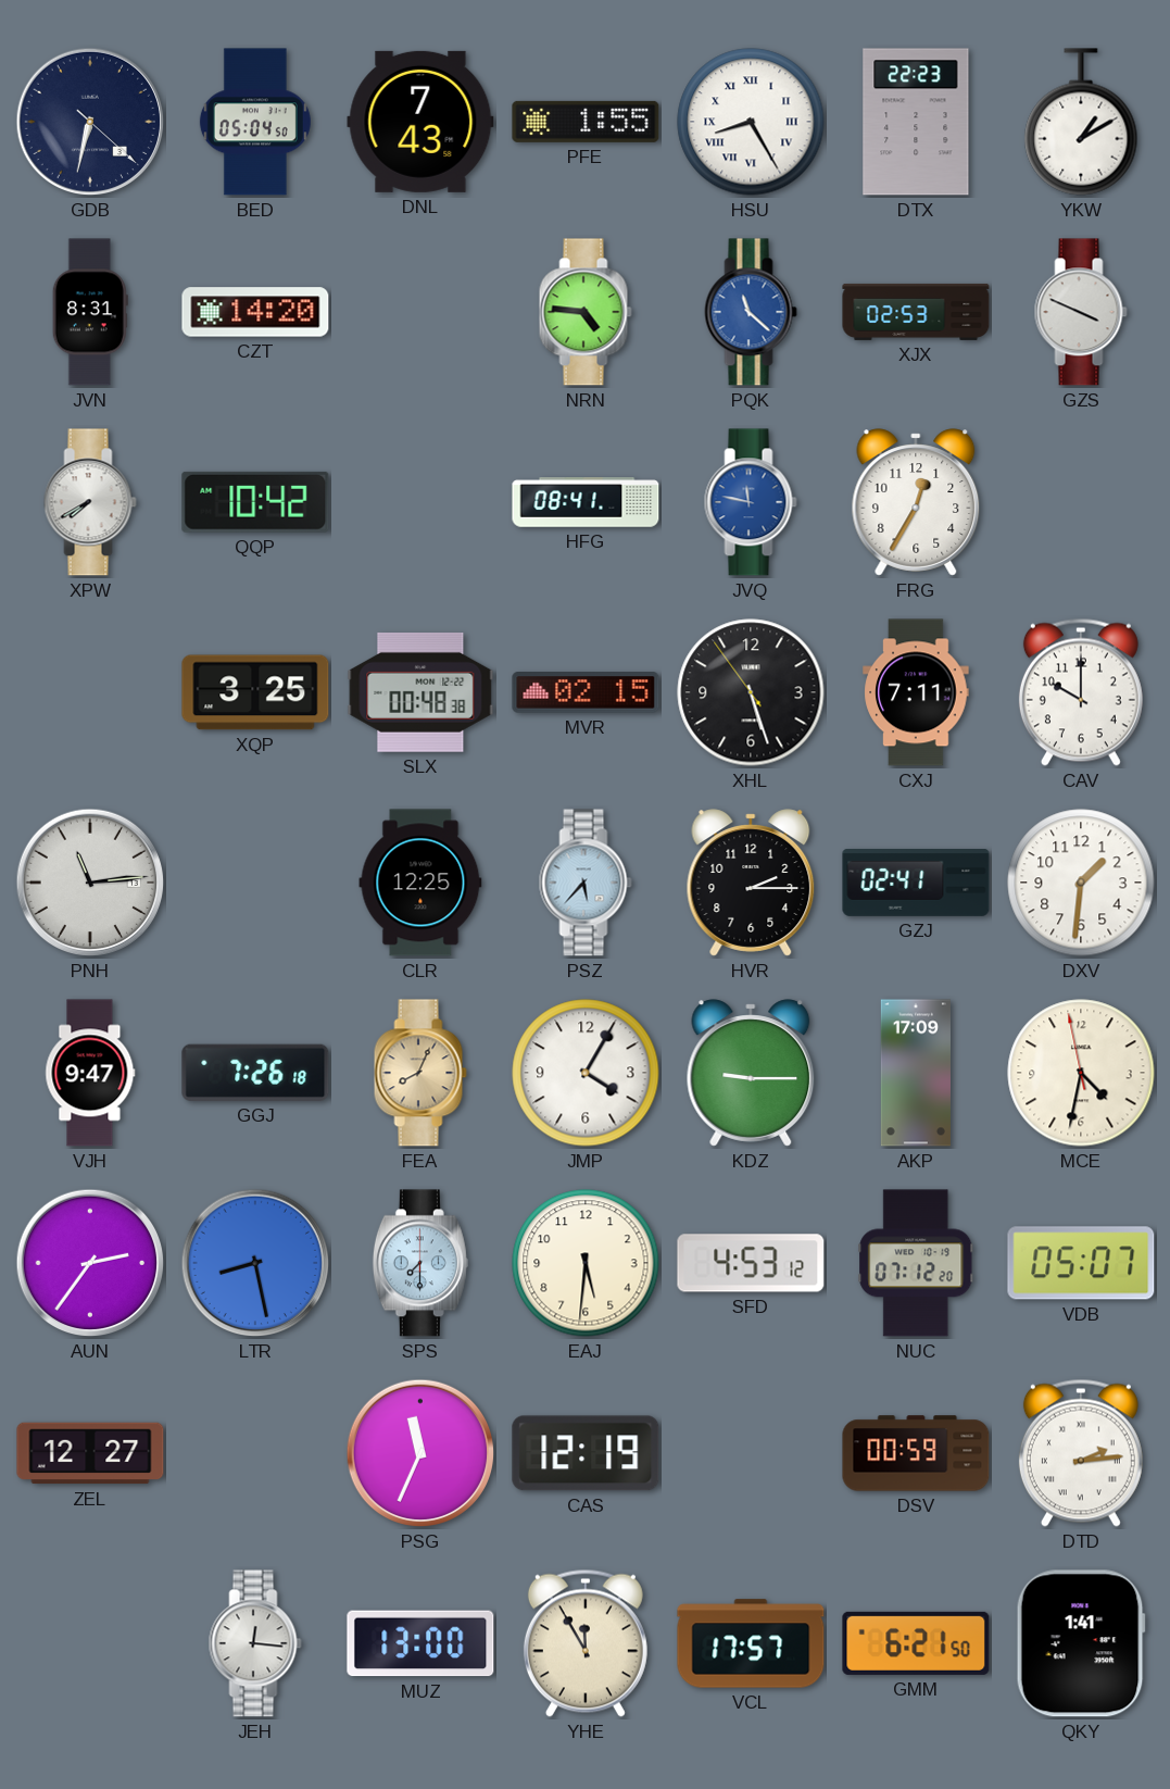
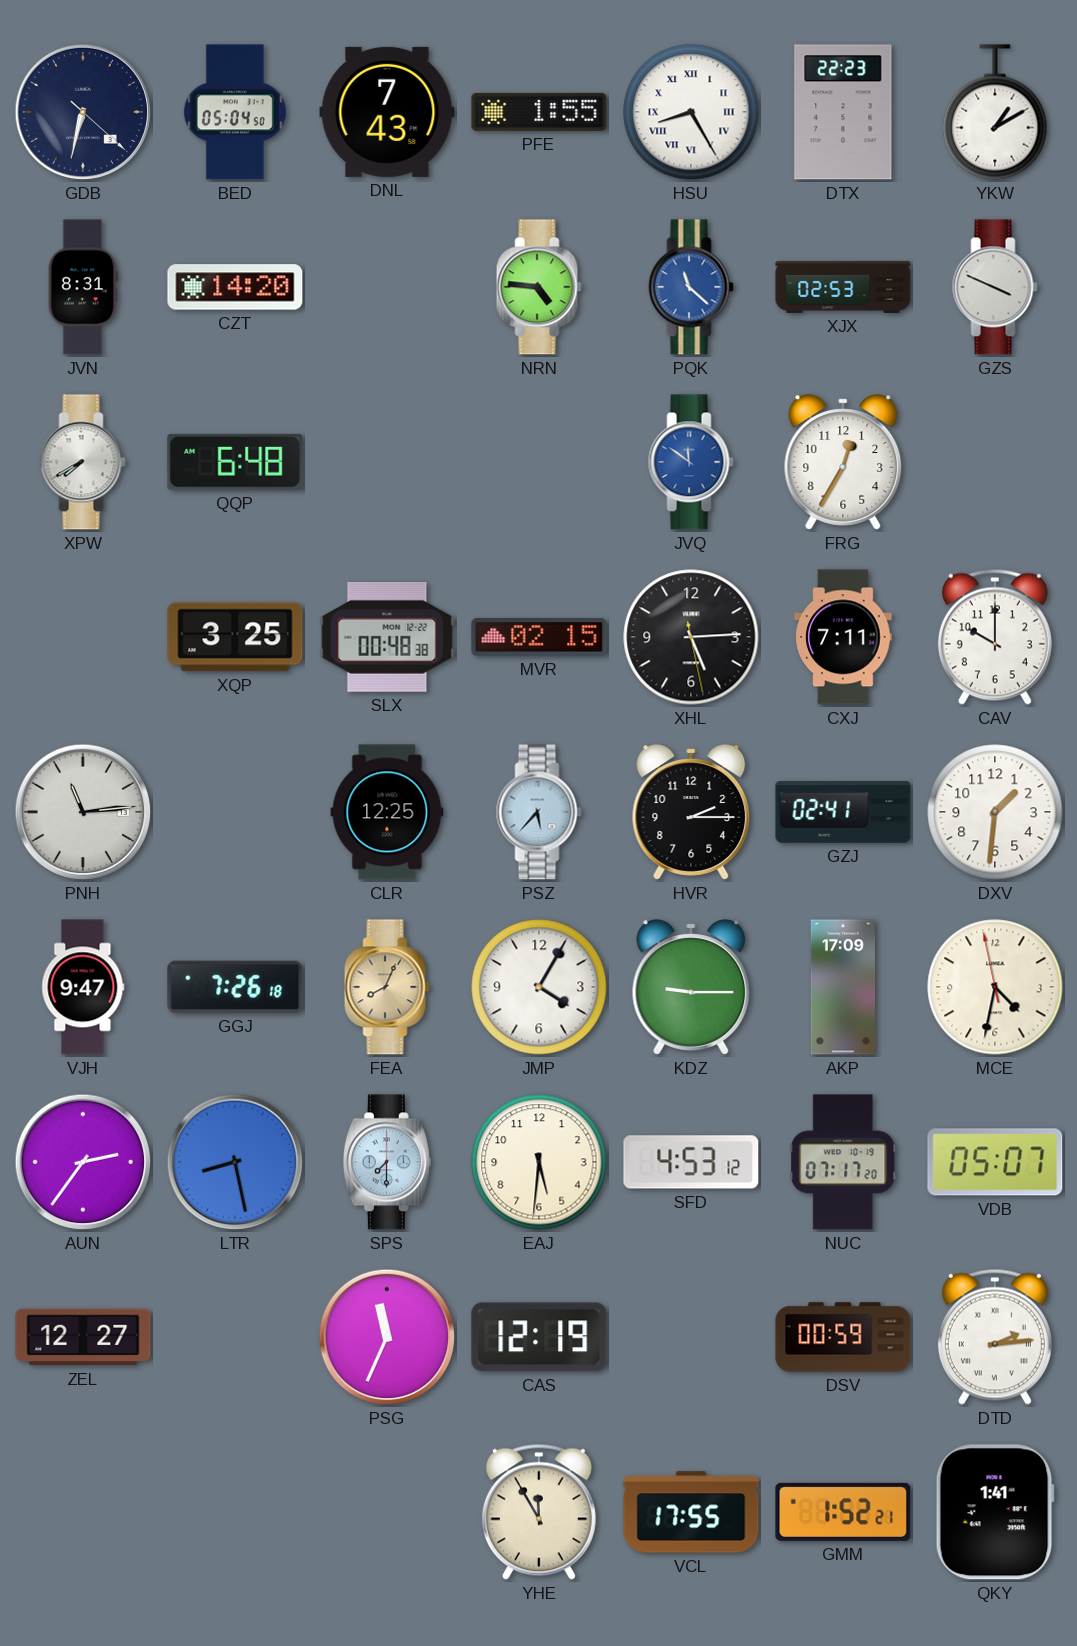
QQP: 10:42 -> 6:48 (235, 462)
HFG: 08:41 -> none (586, 502)
JVQ: 11:47 -> 11:51 (691, 462)
XHL: 5:26 -> 5:14 (691, 637)
NUC: 07:12 -> 07:17 (843, 1162)
JEH: 12:16 -> none (255, 1643)
MUZ: 13:00 -> none (420, 1643)
VCL: 17:57 -> 17:55 (691, 1512)
GMM: 6:21 -> 1:52 (843, 1512)
